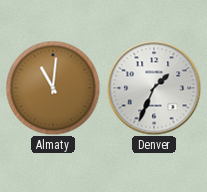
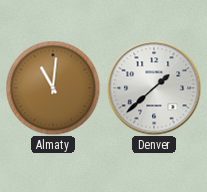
Denver: 1:34 -> 1:38 (154, 88)
